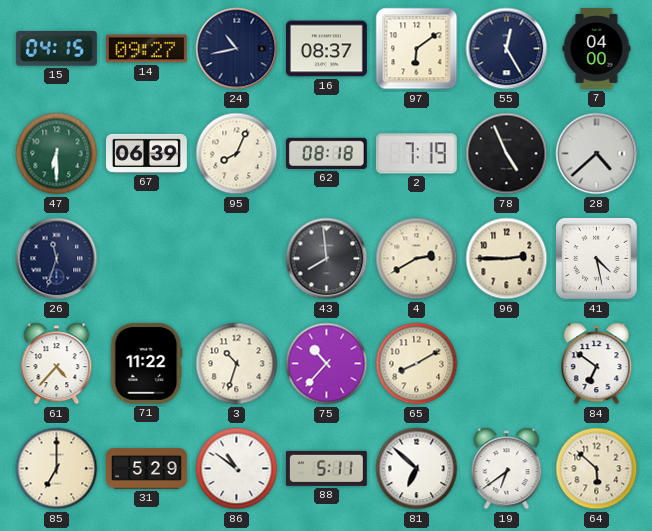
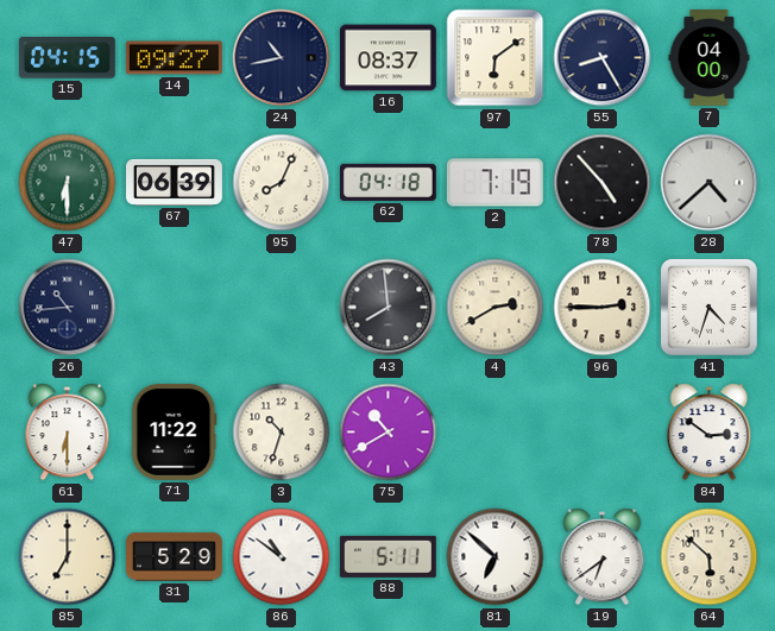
55: 12:25 -> 8:25 (603, 58)
62: 08:18 -> 04:18 (387, 182)
78: 4:56 -> 4:53 (603, 183)
26: 11:33 -> 10:44 (68, 308)
41: 4:28 -> 4:33 (710, 308)
61: 4:37 -> 6:30 (68, 433)
75: 10:37 -> 10:40 (389, 433)
65: 8:10 -> none (417, 364)
84: 6:51 -> 2:51 (710, 433)
